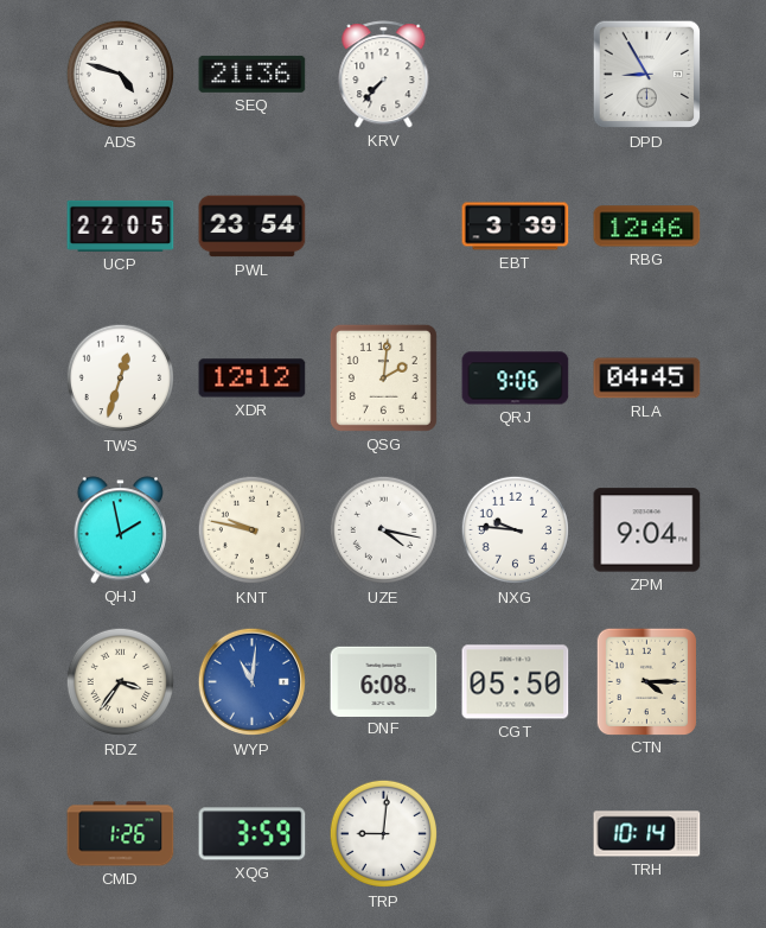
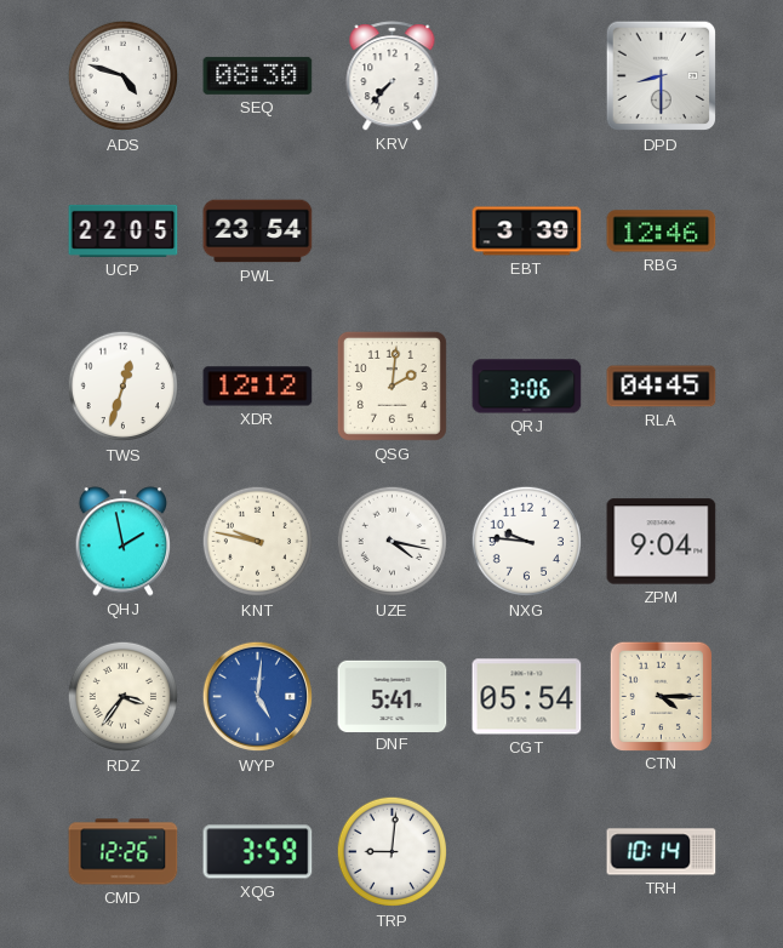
SEQ: 21:36 -> 08:30 (258, 75)
DPD: 8:55 -> 8:30 (662, 76)
QRJ: 9:06 -> 3:06 (527, 387)
WYP: 11:01 -> 5:01 (258, 697)
DNF: 6:08 -> 5:41 (393, 696)
CGT: 05:50 -> 05:54 (527, 697)
CMD: 1:26 -> 12:26 (124, 852)
